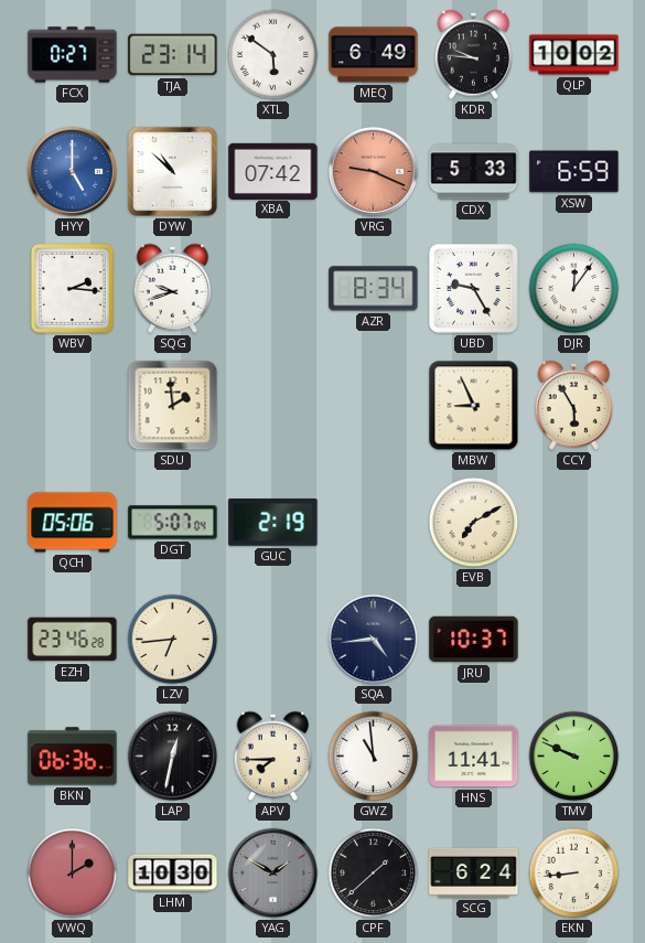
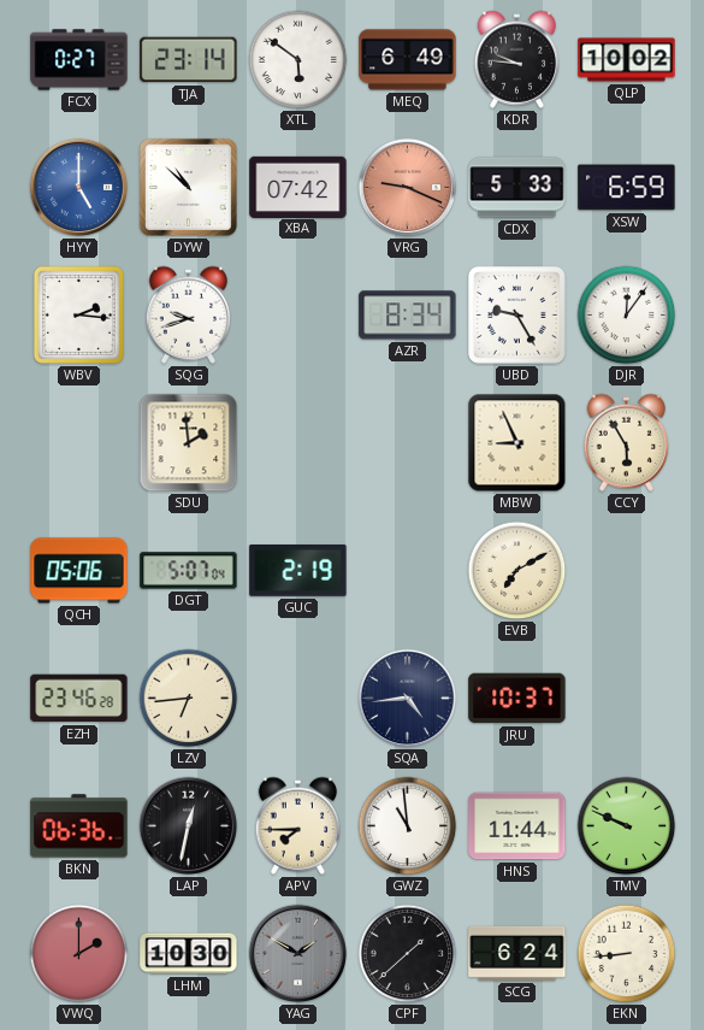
HNS: 11:41 -> 11:44 (517, 826)
